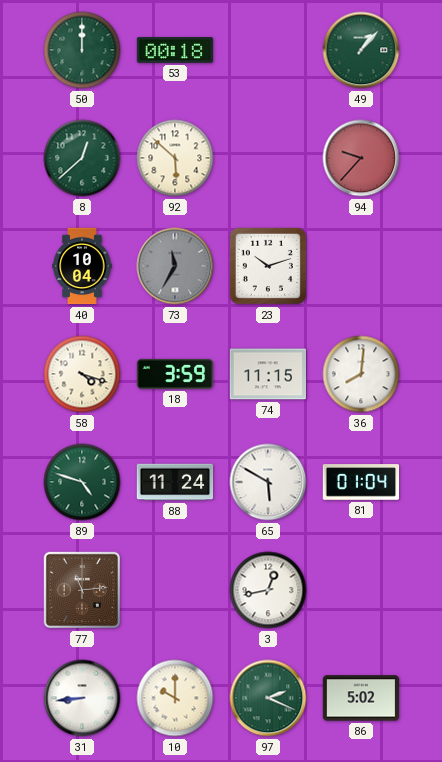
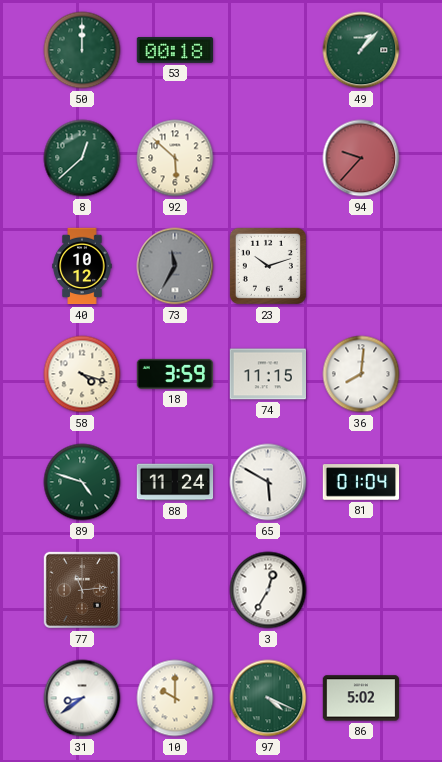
40: 10:04 -> 10:12 (82, 266)
3: 12:43 -> 12:35 (268, 590)
31: 8:44 -> 8:39 (82, 698)
97: 2:19 -> 4:19 (268, 698)
